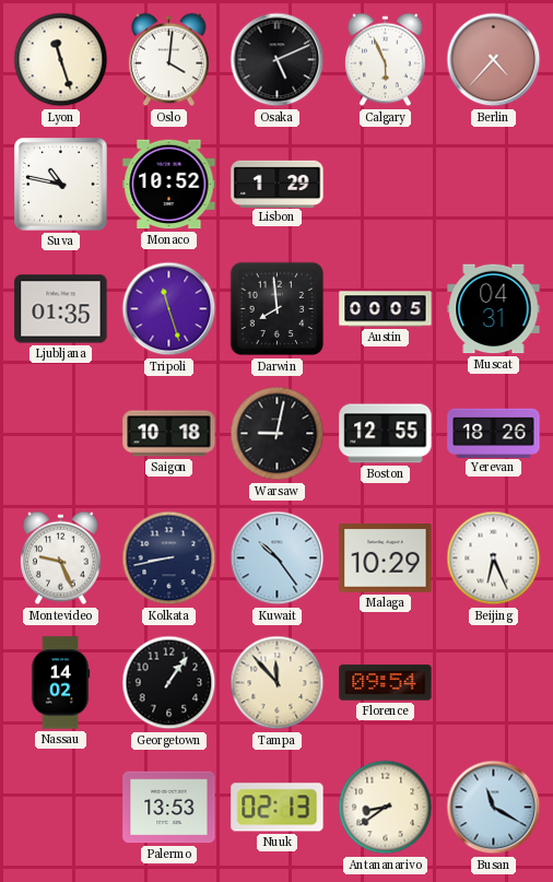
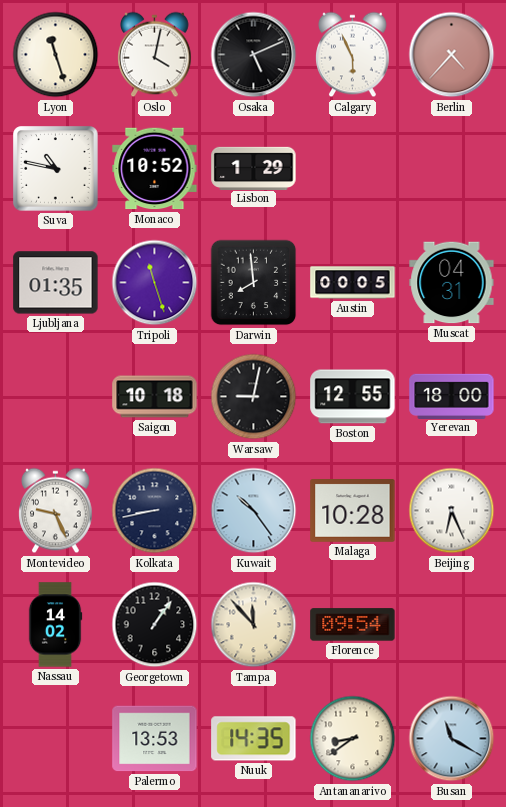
Oslo: 4:01 -> 4:02 (155, 55)
Yerevan: 18:26 -> 18:00 (452, 396)
Malaga: 10:29 -> 10:28 (353, 511)
Nuuk: 02:13 -> 14:35 (254, 739)
